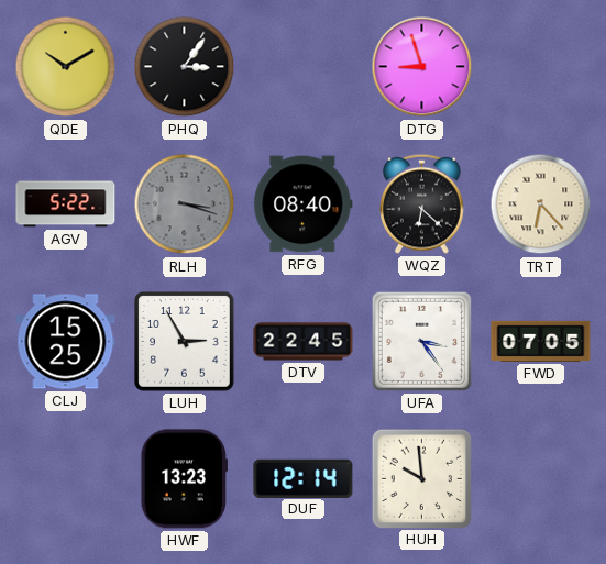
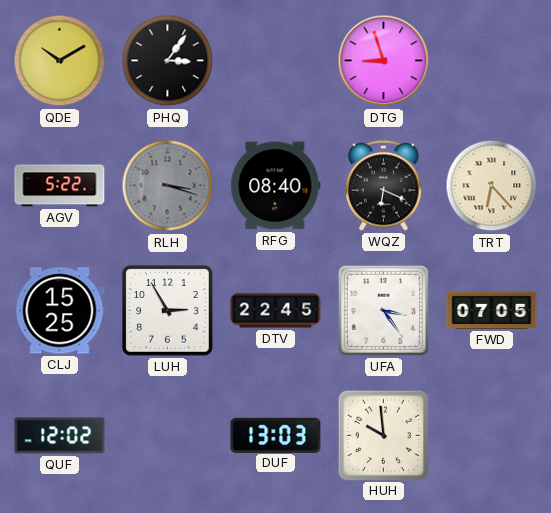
WQZ: 6:22 -> 6:19 (384, 185)
QUF: none -> 12:02 (60, 436)
HWF: 13:23 -> none (185, 479)
DUF: 12:14 -> 13:03 (276, 435)
